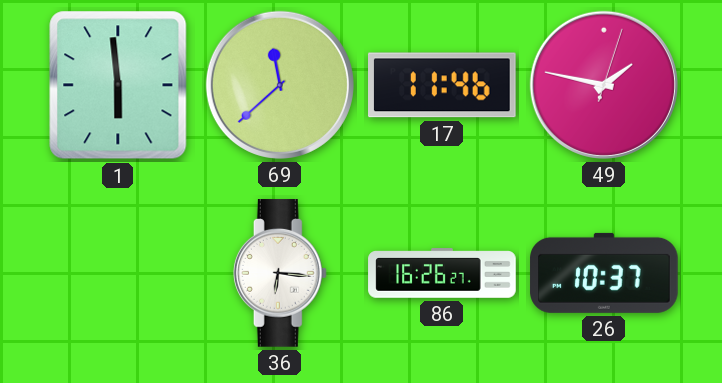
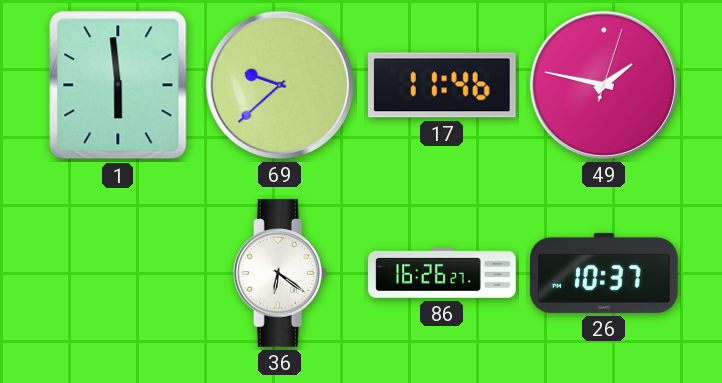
69: 11:38 -> 9:38 (280, 85)
36: 6:16 -> 6:21 (280, 273)
